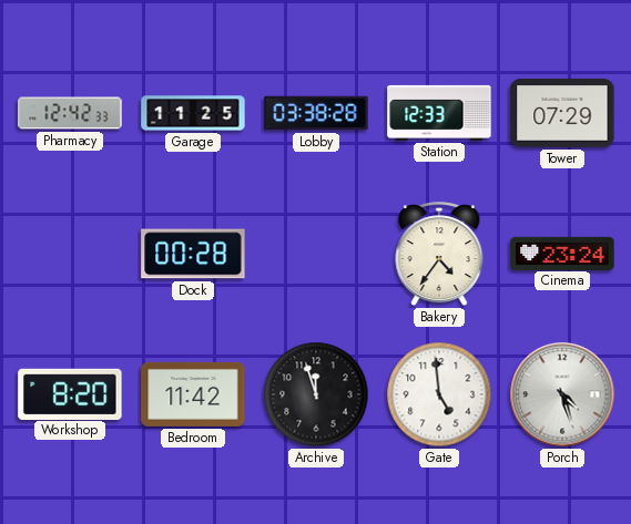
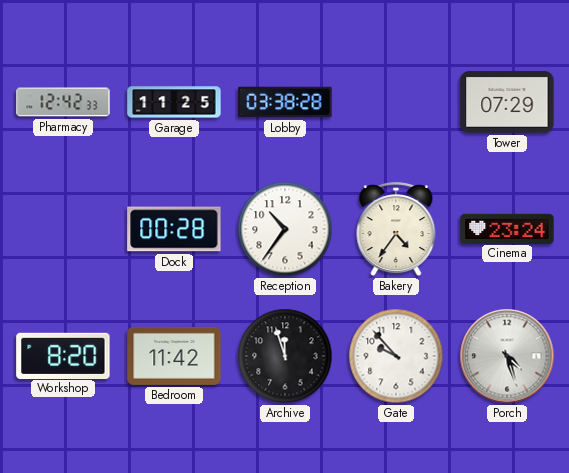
Station: 12:33 -> none (439, 113)
Reception: none -> 10:36 (285, 229)
Gate: 4:59 -> 9:53 (396, 356)
